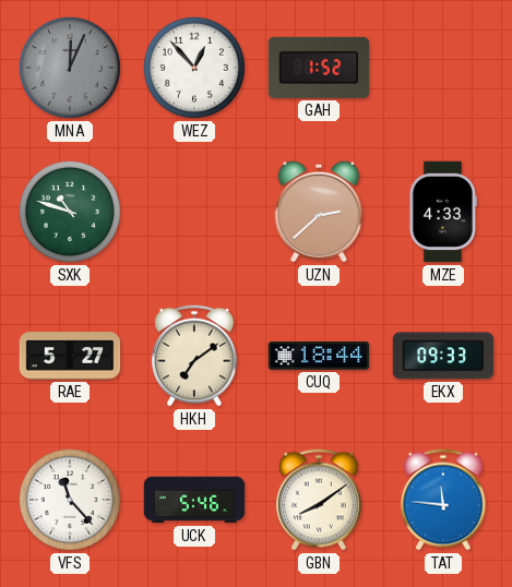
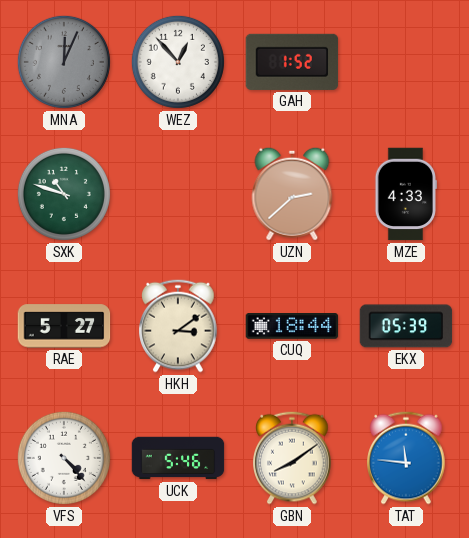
HKH: 7:09 -> 3:09 (178, 326)
EKX: 09:33 -> 05:39 (406, 326)
VFS: 11:23 -> 4:23 (64, 458)
